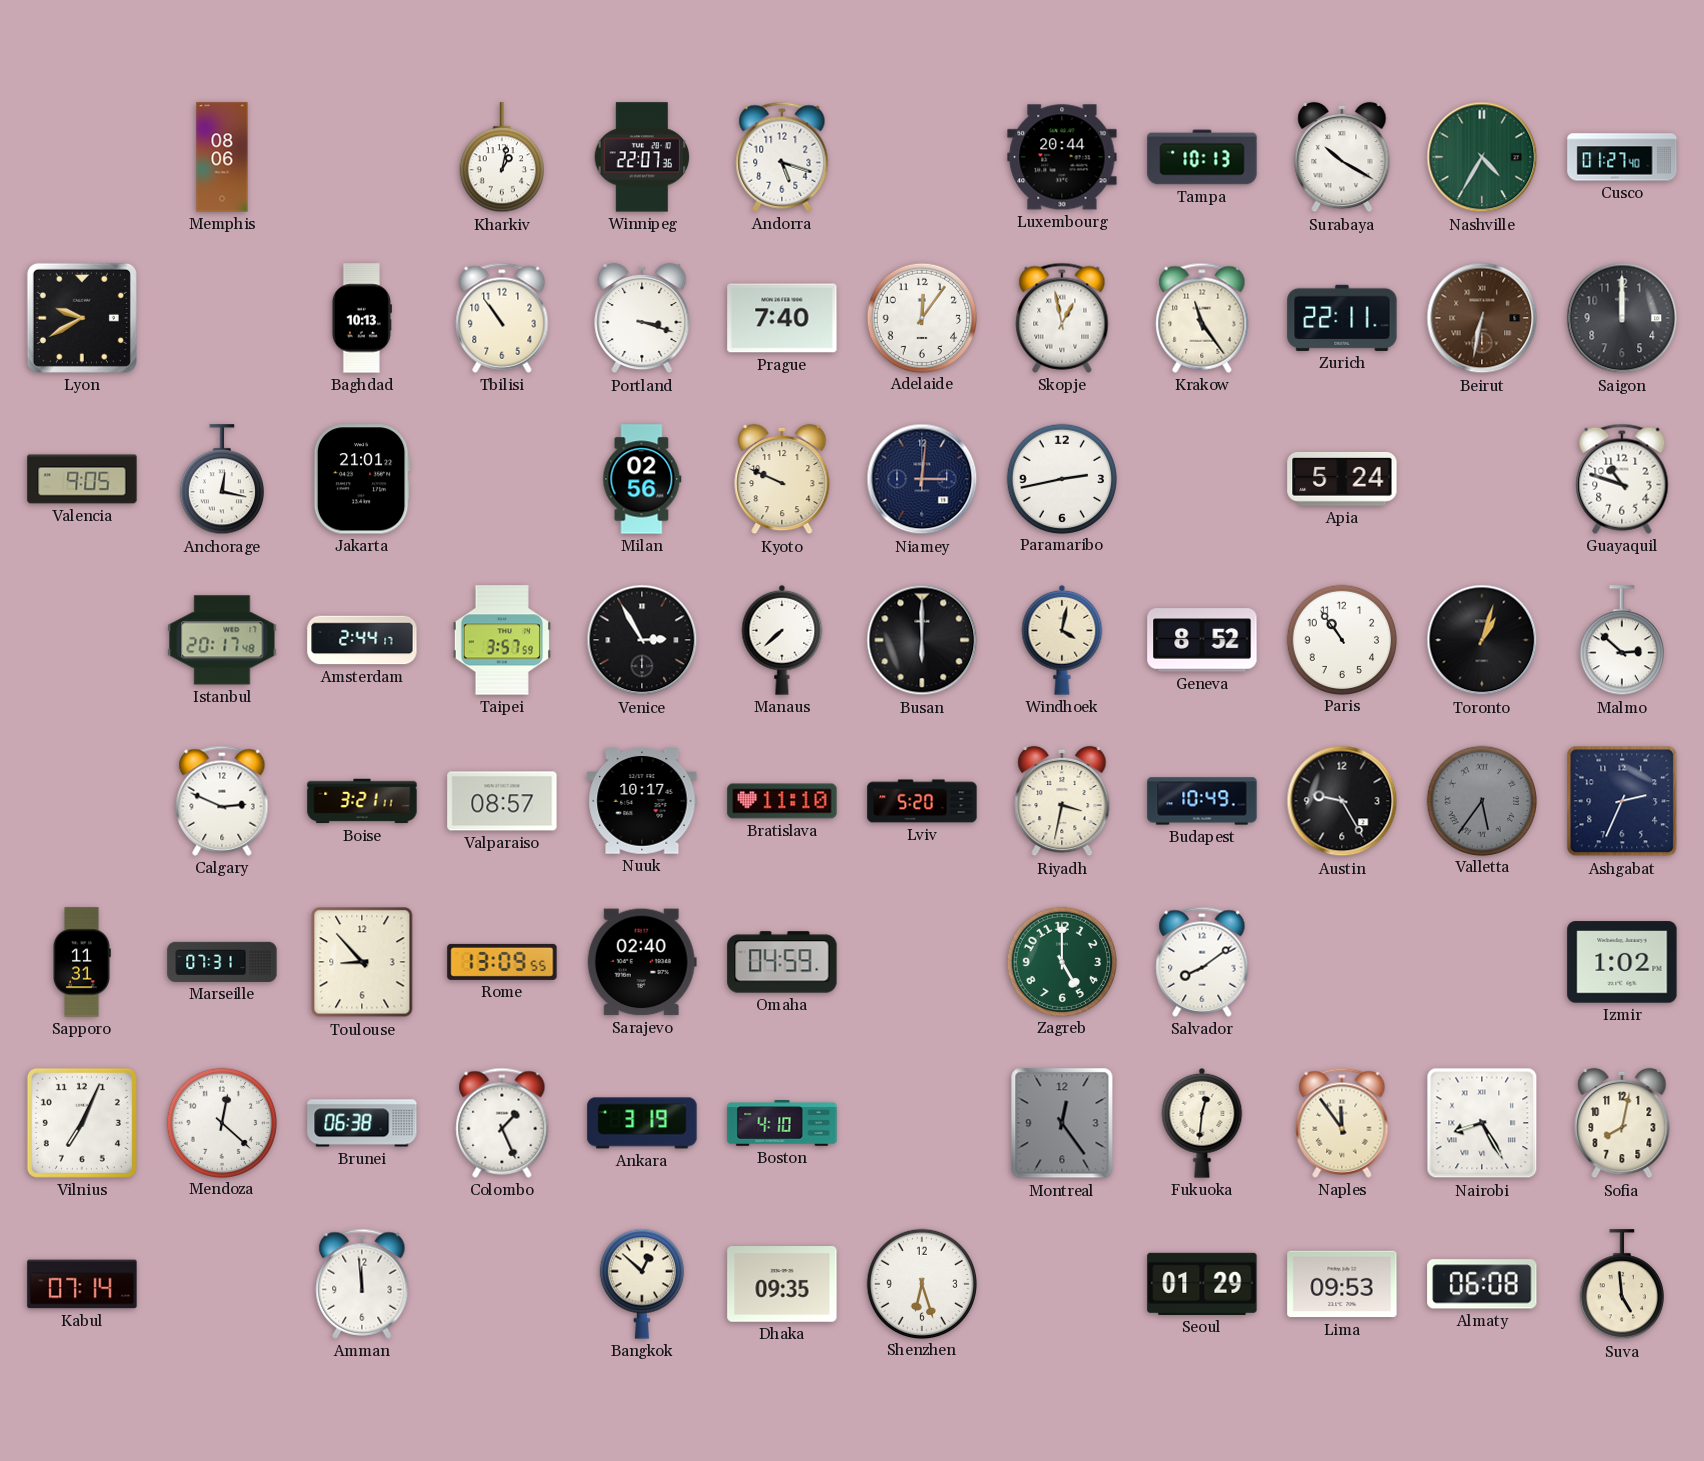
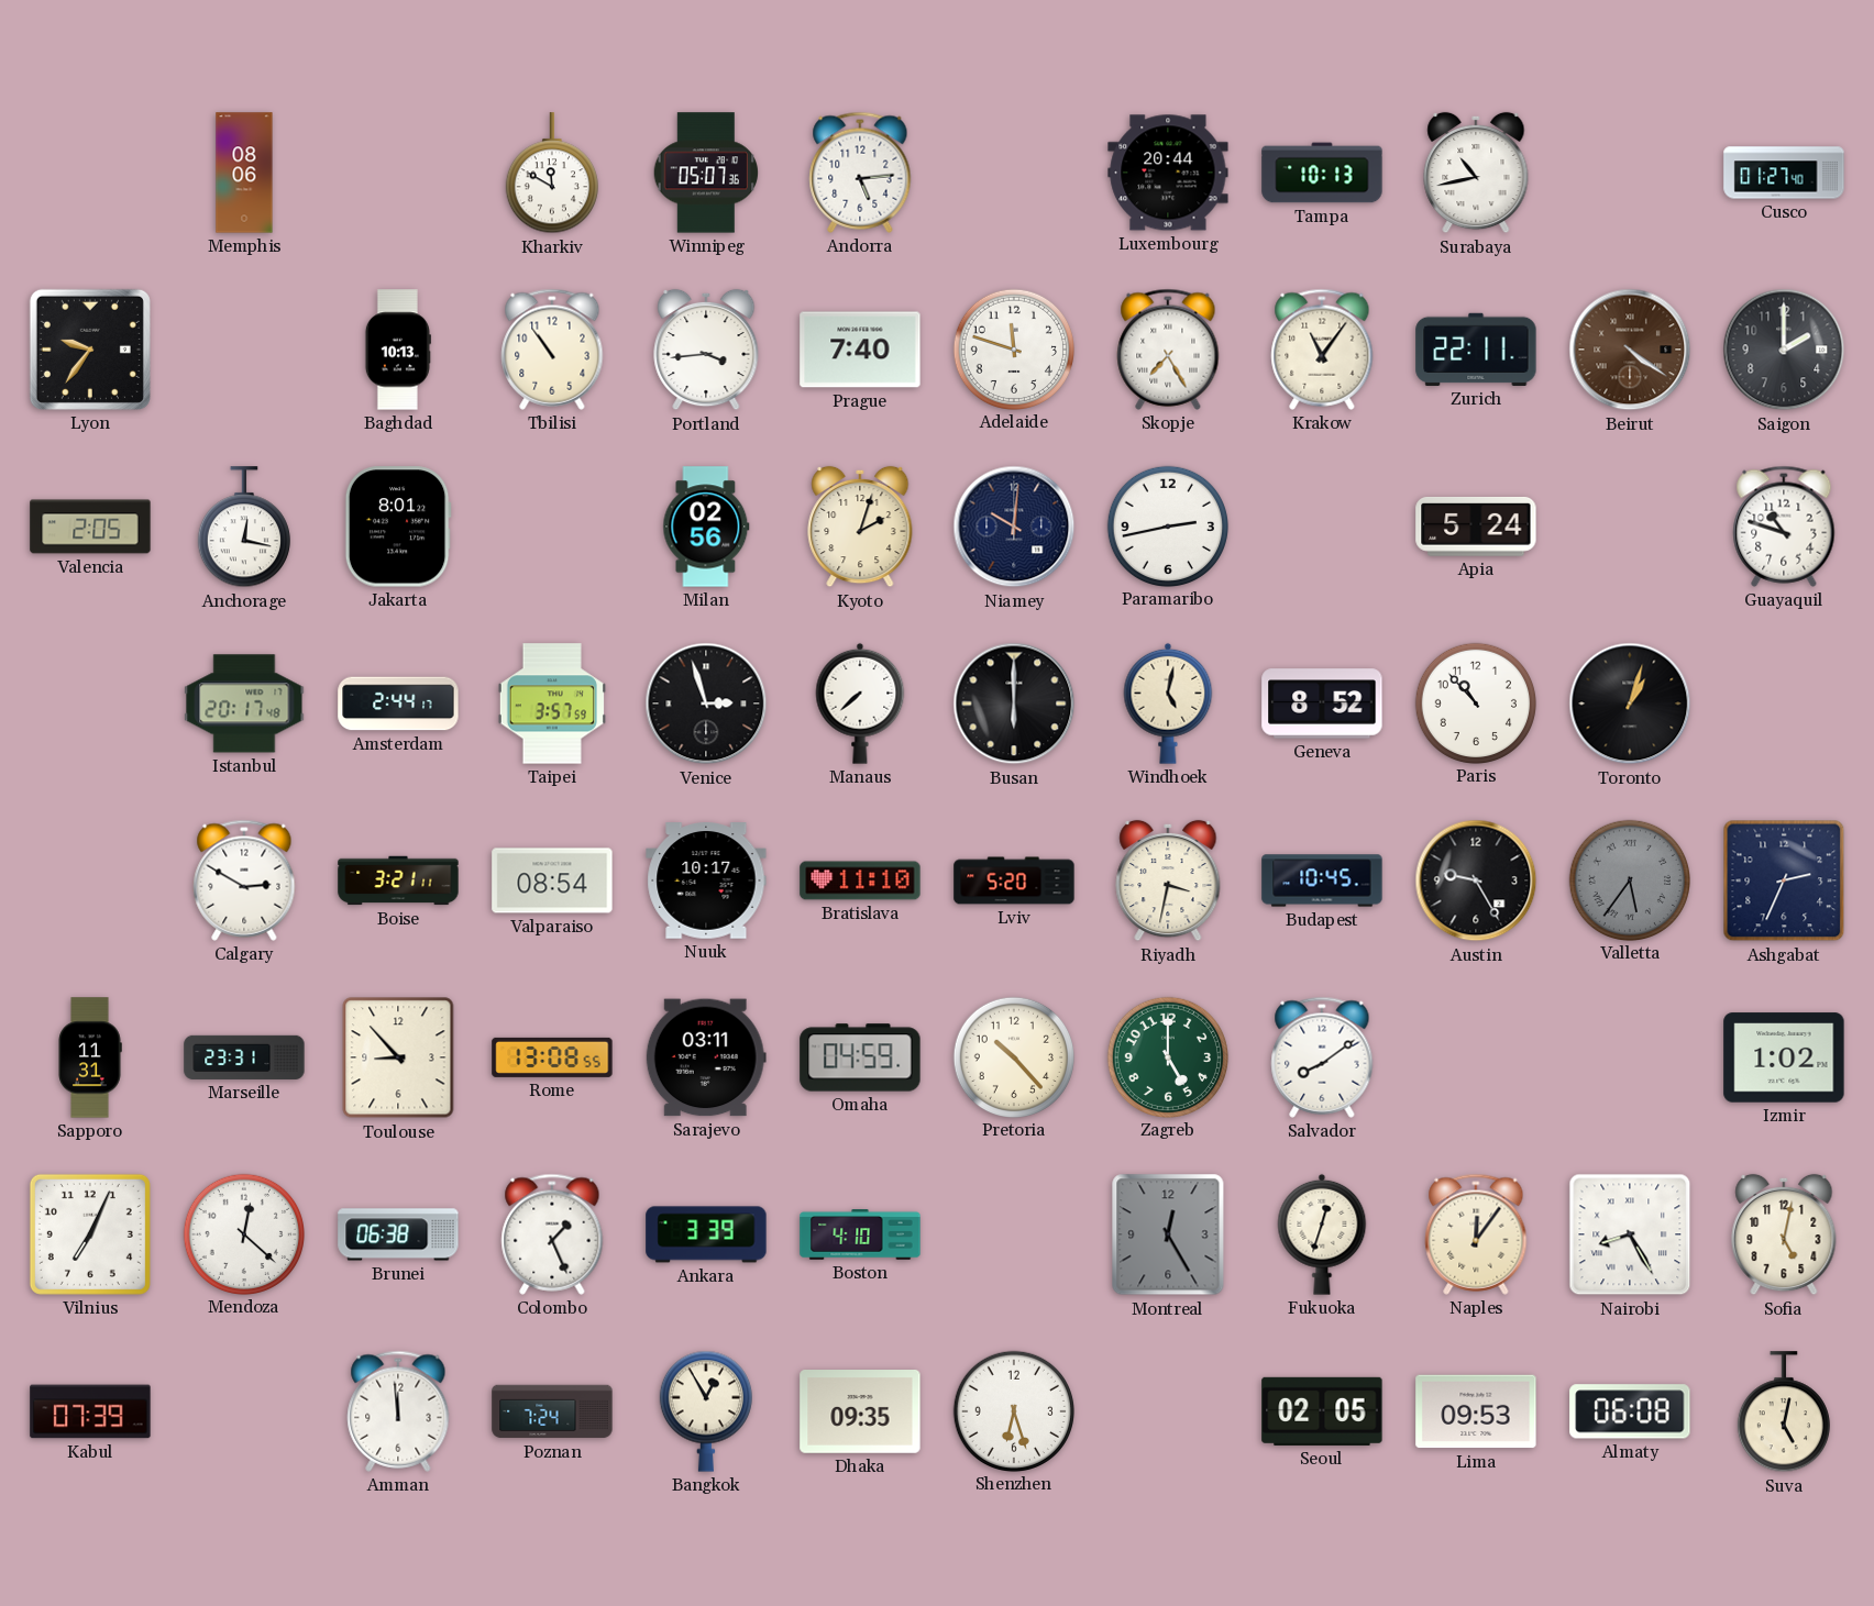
Kharkiv: 1:02 -> 11:50 (552, 174)
Winnipeg: 22:07 -> 05:07 (706, 173)
Andorra: 5:18 -> 5:14 (860, 173)
Surabaya: 10:20 -> 10:43 (1476, 173)
Nashville: 4:35 -> none (1482, 157)
Lyon: 9:40 -> 9:36 (90, 350)
Portland: 3:18 -> 3:44 (706, 350)
Adelaide: 12:06 -> 11:48 (1013, 348)
Skopje: 12:58 -> 7:25 (1168, 350)
Krakow: 11:24 -> 11:06 (1322, 350)
Beirut: 6:32 -> 4:21 (1630, 350)
Saigon: 12:00 -> 2:00 (1784, 350)
Valencia: 9:05 -> 2:05 (90, 527)
Jakarta: 21:01 -> 8:01 (398, 527)
Kyoto: 9:49 -> 2:03 (860, 527)
Niamey: 3:01 -> 10:01 (1014, 527)
Venice: 2:55 -> 2:57 (706, 704)
Windhoek: 4:02 -> 5:02 (1168, 704)
Paris: 10:54 -> 10:53 (1475, 702)
Malmo: 2:52 -> none (1622, 641)
Calgary: 2:49 -> 2:50 (244, 880)
Valparaiso: 08:57 -> 08:54 (552, 880)
Budapest: 10:49 -> 10:45 (1322, 880)
Marseille: 07:31 -> 23:31 (244, 1057)
Rome: 13:09 -> 13:08 (552, 1057)
Sarajevo: 02:40 -> 03:11 (706, 1057)
Pretoria: none -> 10:23 (1013, 1056)
Ankara: 3:19 -> 3:39 (706, 1234)
Montreal: 12:24 -> 12:25 (1168, 1234)
Fukuoka: 12:31 -> 12:33 (1322, 1234)
Naples: 11:54 -> 12:06 (1476, 1234)
Sofia: 8:02 -> 5:02 (1784, 1234)
Kabul: 07:14 -> 07:39 (90, 1411)
Poznan: none -> 7:24 (552, 1411)
Bangkok: 12:52 -> 12:55 (706, 1411)
Seoul: 01:29 -> 02:05 (1322, 1411)
Suva: 4:59 -> 5:02 (1784, 1413)
